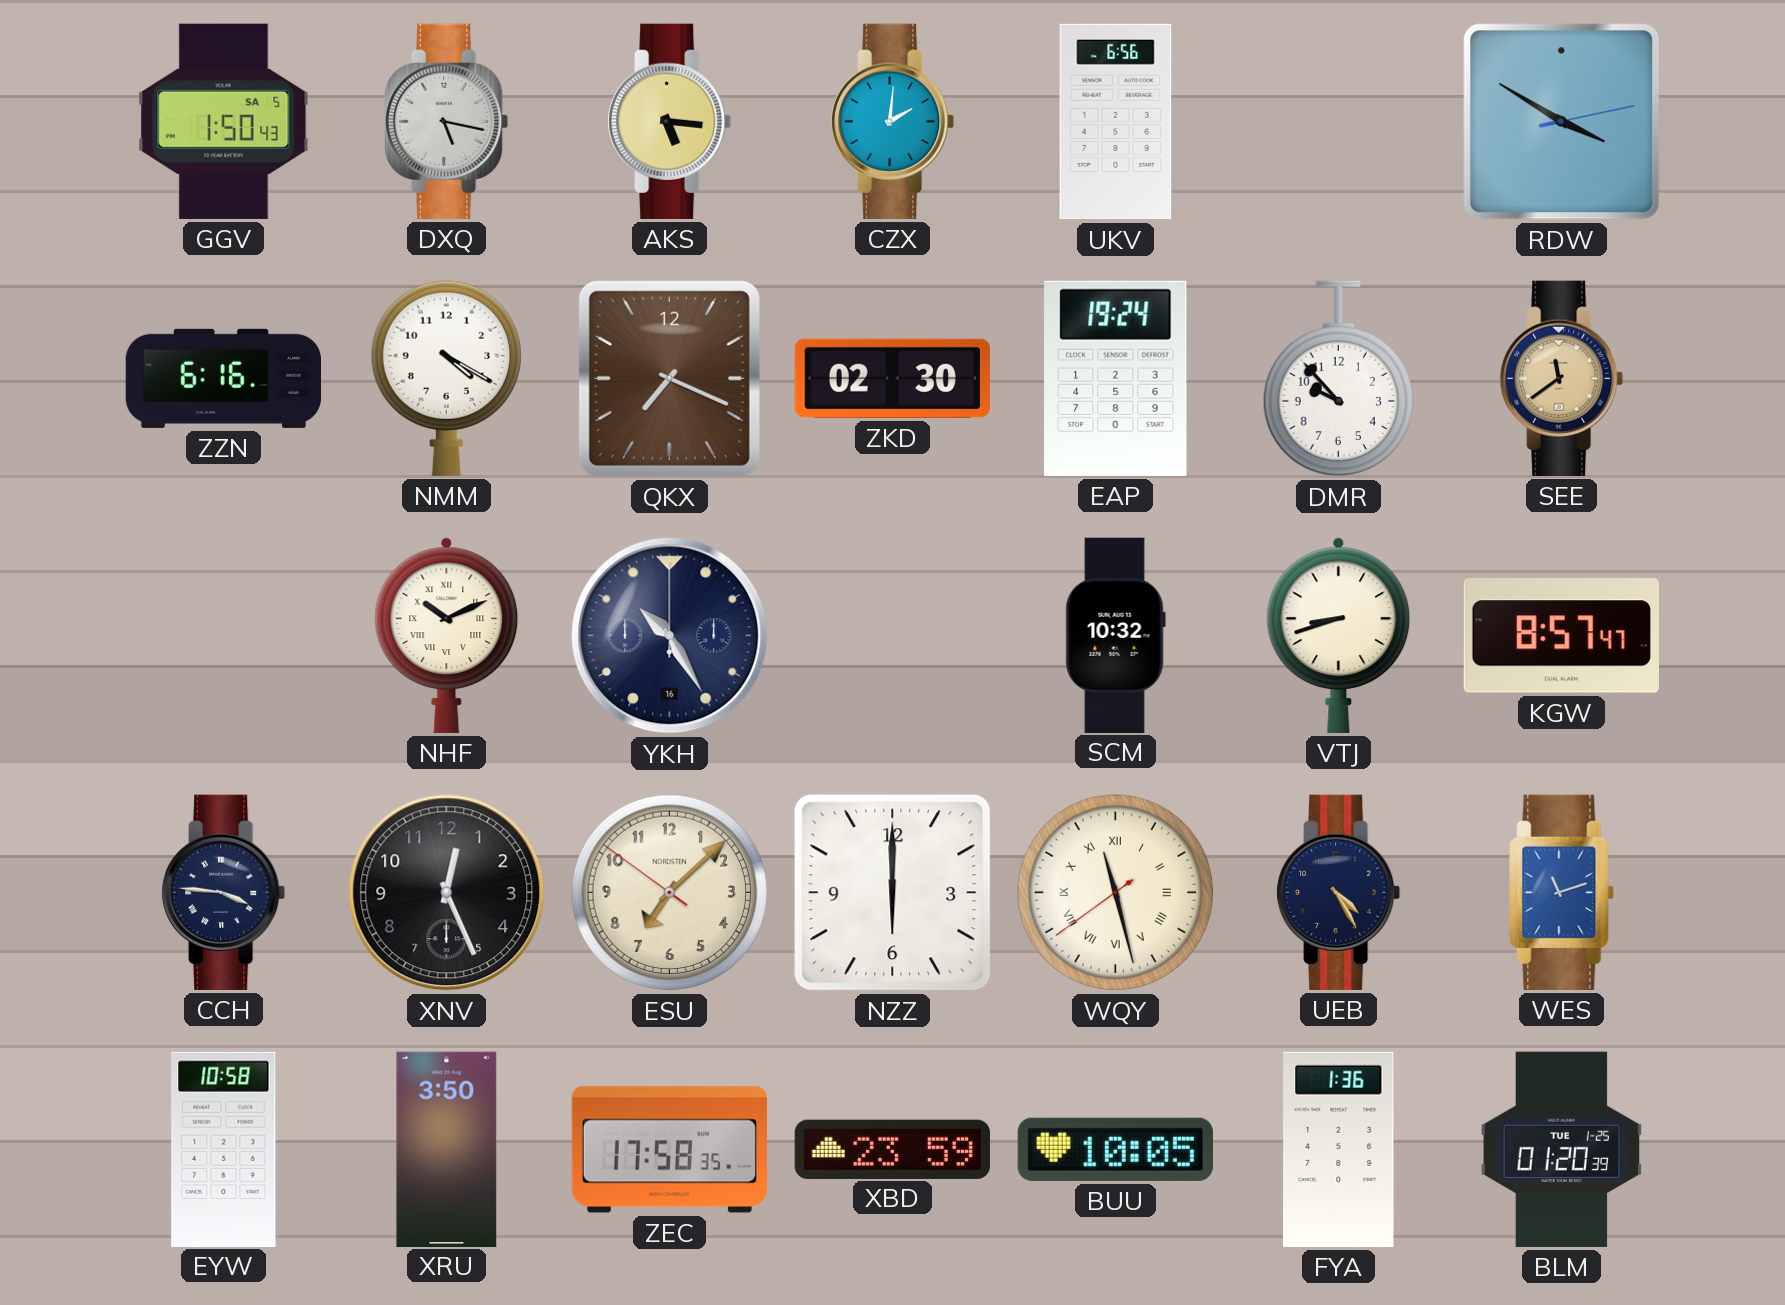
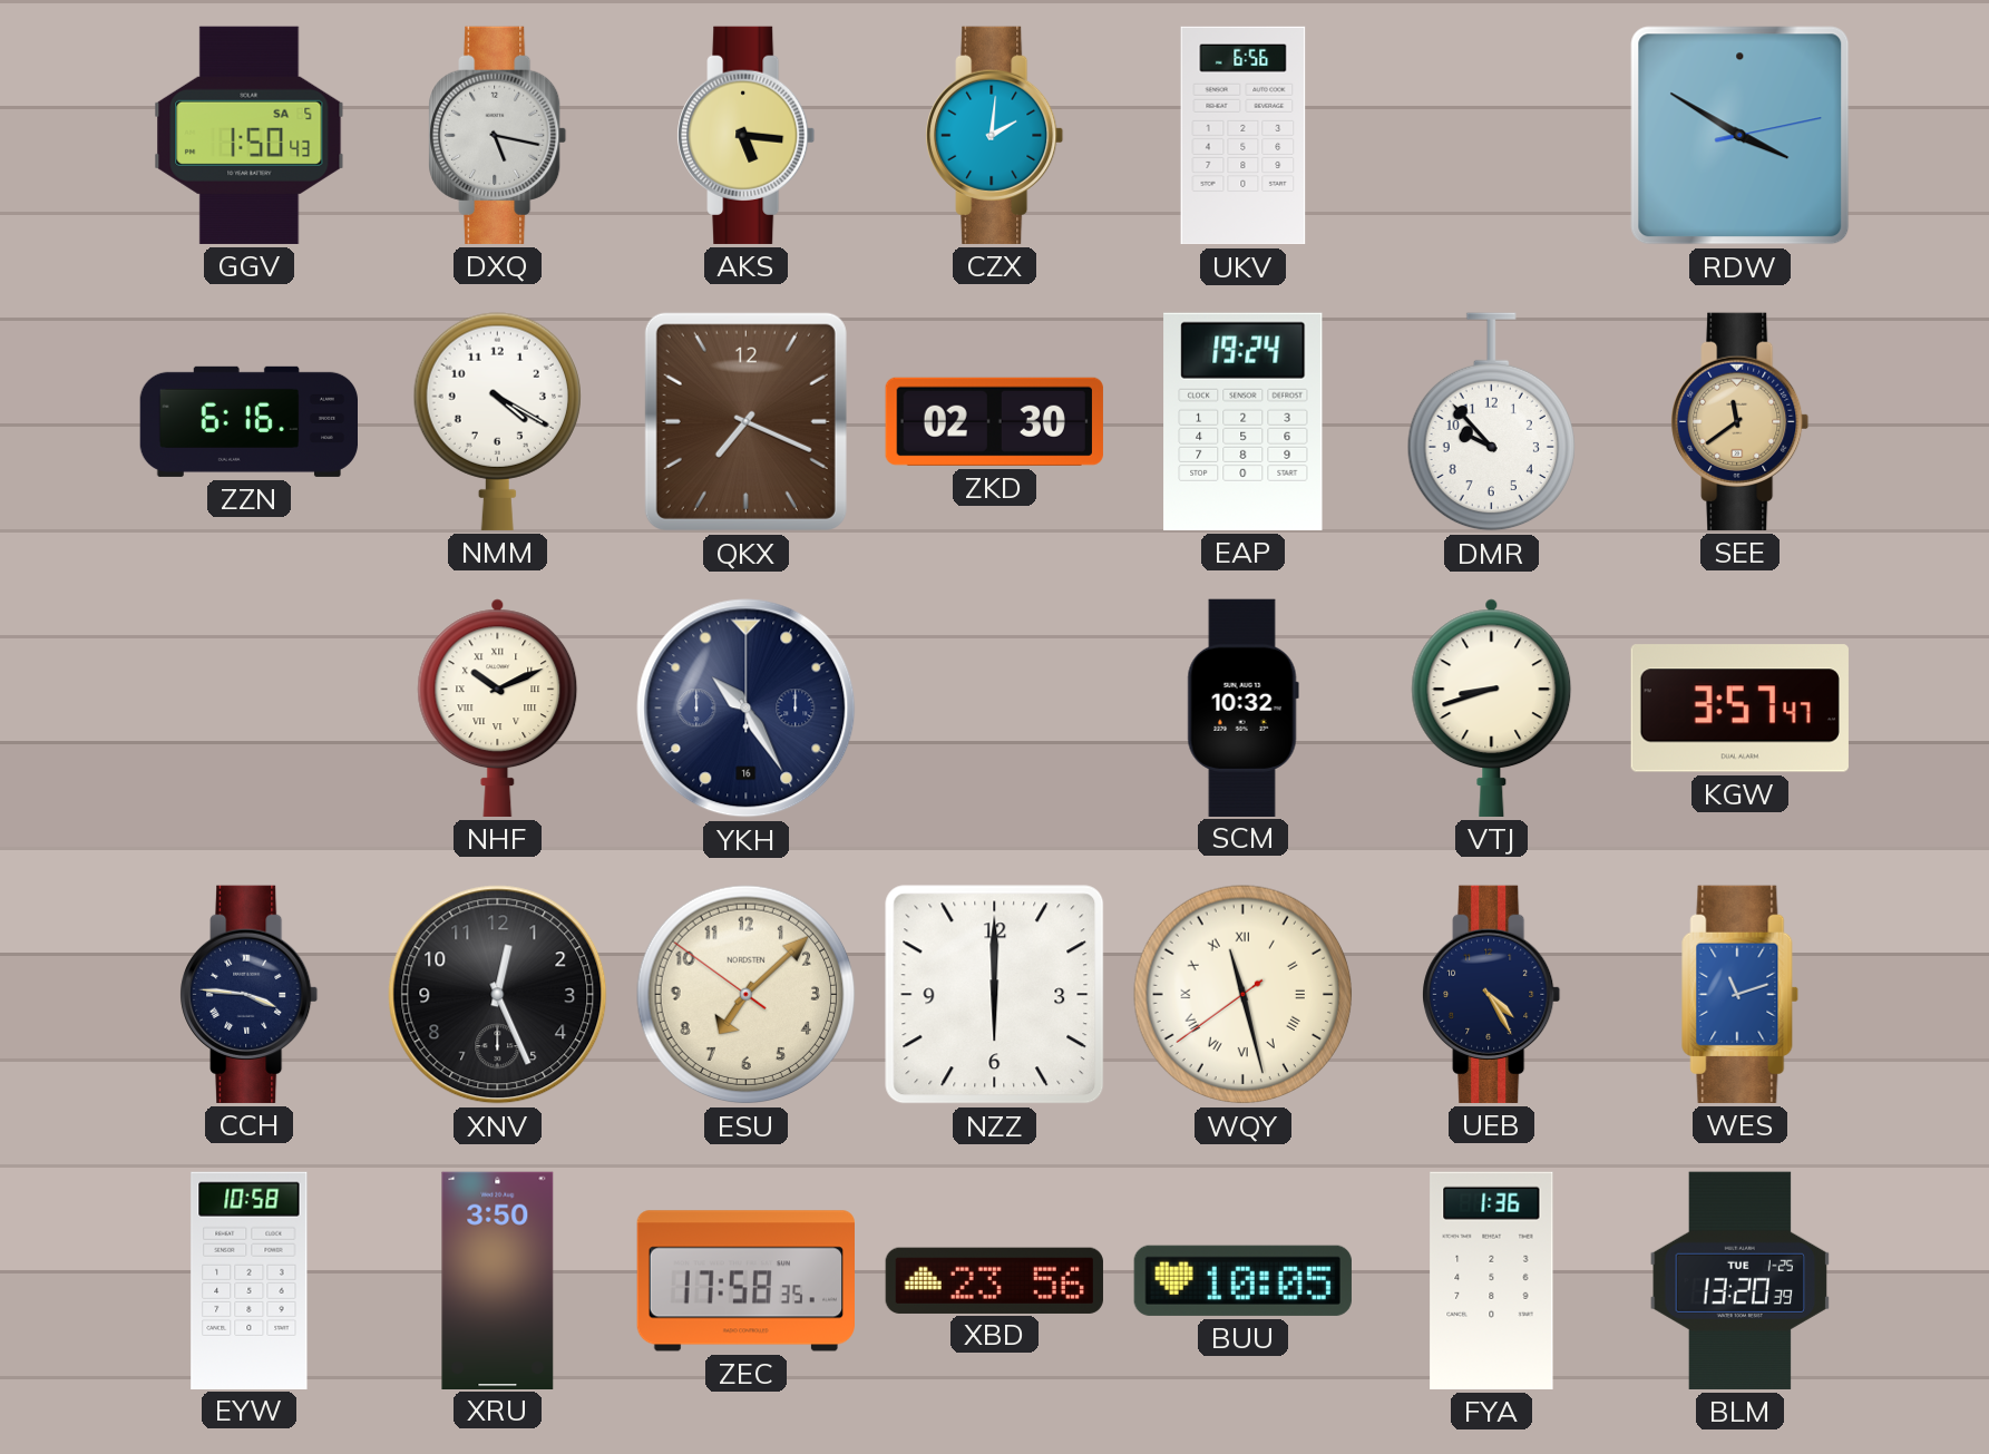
KGW: 8:57 -> 3:57 (1739, 709)
XBD: 23:59 -> 23:56 (994, 1280)
BLM: 01:20 -> 13:20 (1741, 1280)
